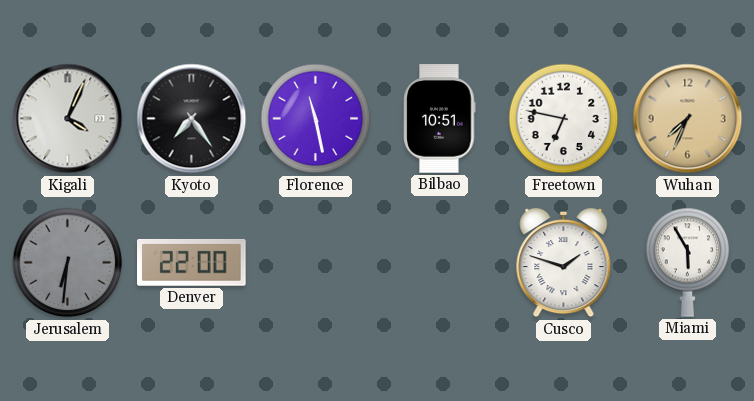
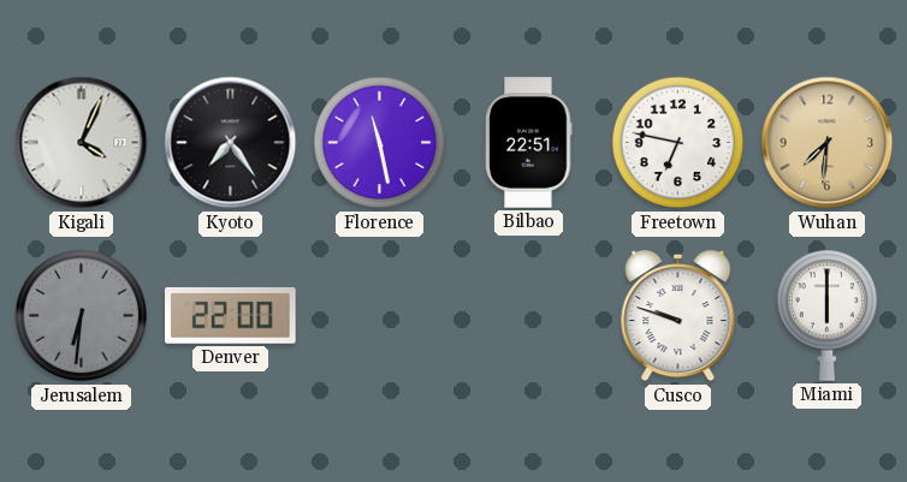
Bilbao: 10:51 -> 22:51 (529, 143)
Wuhan: 7:34 -> 7:31 (828, 143)
Cusco: 1:48 -> 9:48 (678, 316)
Miami: 5:55 -> 6:00 (828, 315)
